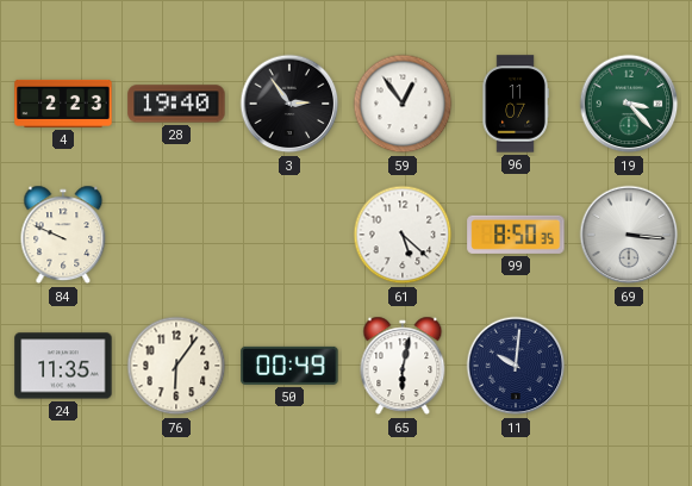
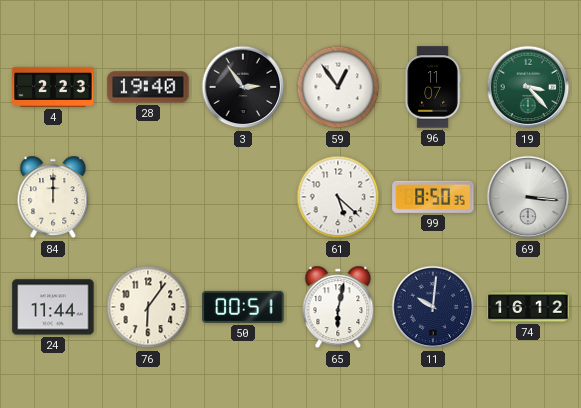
84: 9:49 -> 12:00 (53, 197)
24: 11:35 -> 11:44 (53, 307)
50: 00:49 -> 00:51 (243, 307)
74: none -> 16:12 (528, 307)
